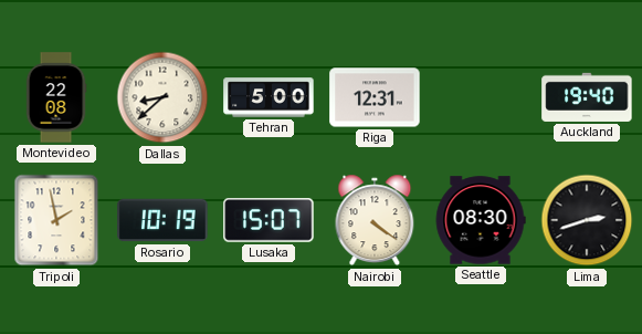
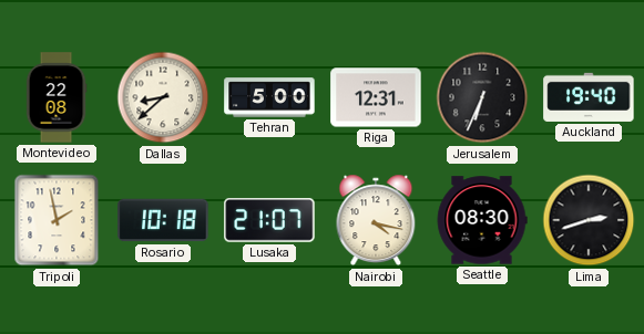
Jerusalem: none -> 6:34 (482, 97)
Rosario: 10:19 -> 10:18 (163, 220)
Lusaka: 15:07 -> 21:07 (269, 220)
Nairobi: 4:21 -> 4:17 (376, 220)
